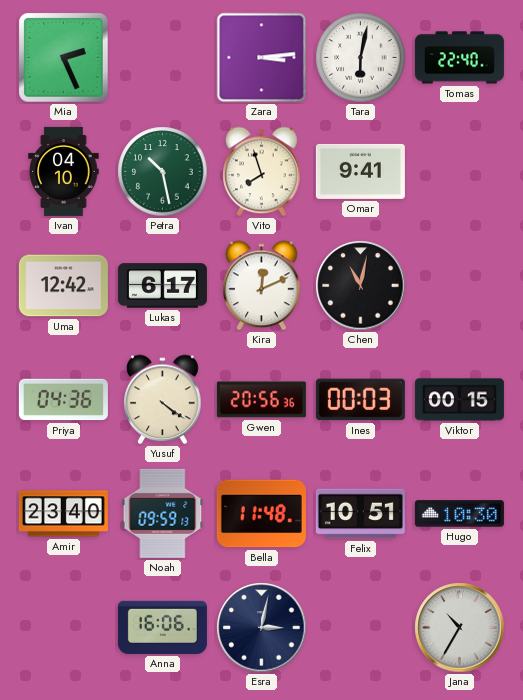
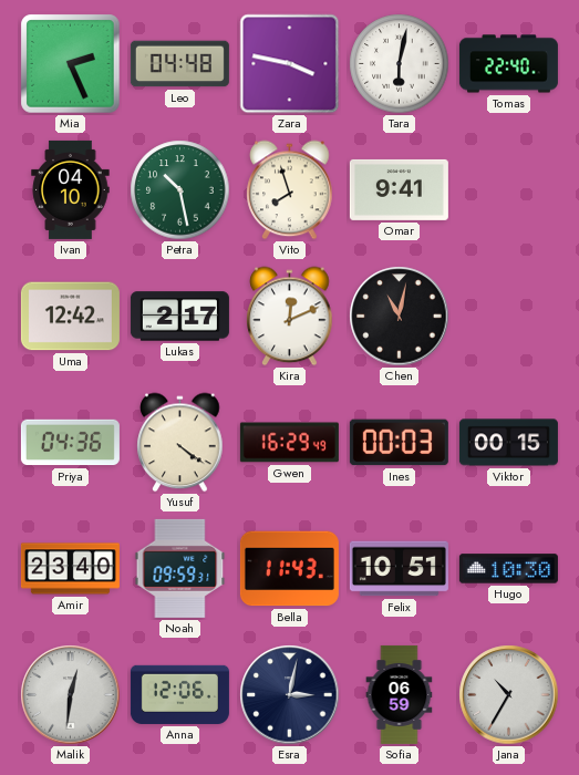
Leo: none -> 04:48 (179, 64)
Zara: 3:14 -> 3:47 (290, 64)
Lukas: 6:17 -> 2:17 (179, 317)
Gwen: 20:56 -> 16:29 (289, 443)
Noah: 09:59:13 -> 09:59:31 (180, 568)
Bella: 11:48 -> 11:43 (289, 569)
Malik: none -> 12:31 (71, 695)
Anna: 16:06 -> 12:06 (179, 694)
Sofia: none -> 06:59 (400, 694)
